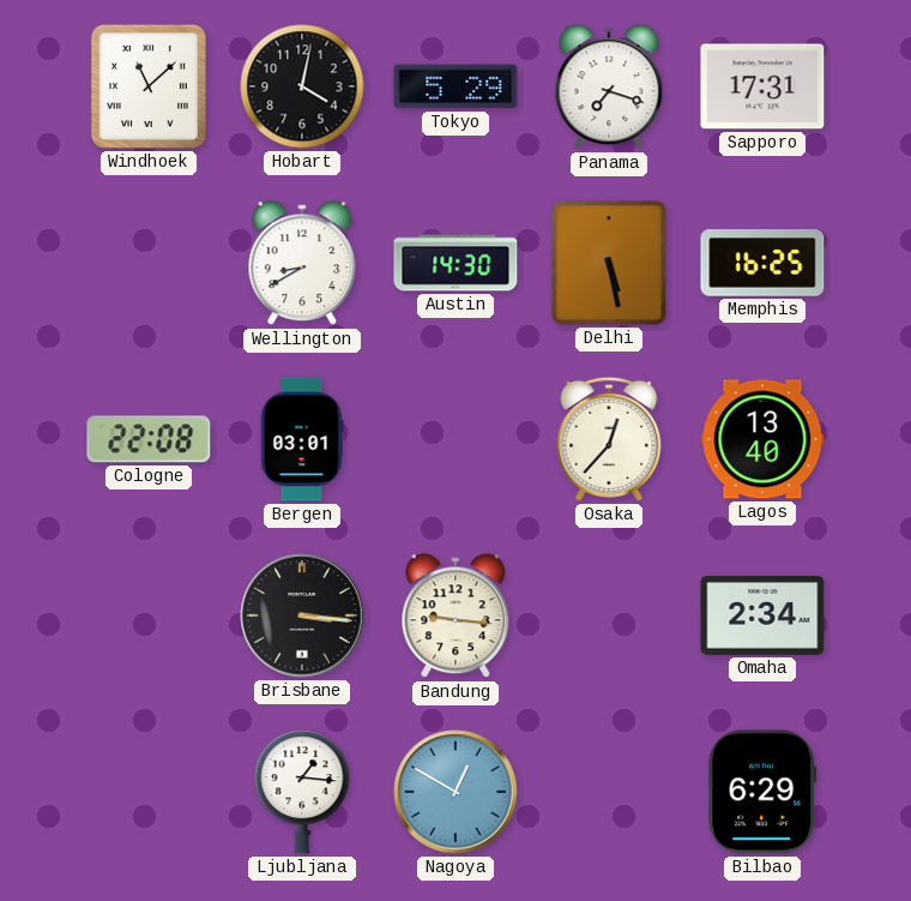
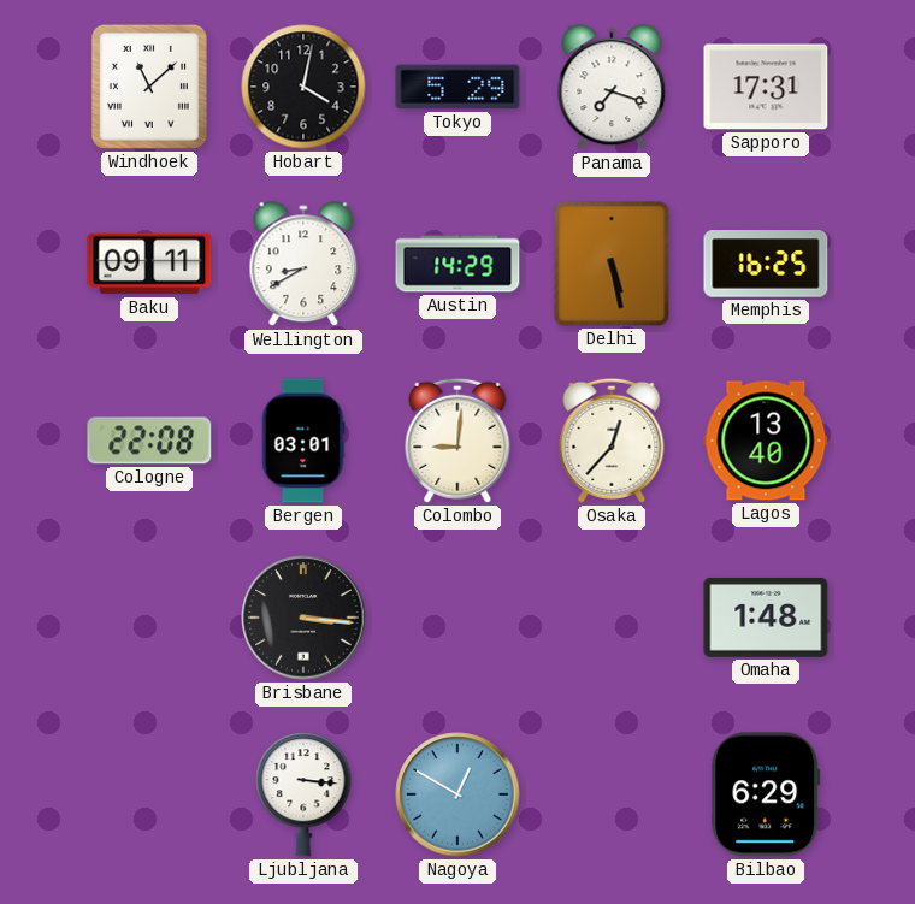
Baku: none -> 09:11 (149, 264)
Austin: 14:30 -> 14:29 (457, 264)
Colombo: none -> 9:01 (457, 441)
Bandung: 9:16 -> none (455, 617)
Omaha: 2:34 -> 1:48 (766, 618)
Ljubljana: 1:16 -> 3:16 (303, 794)
